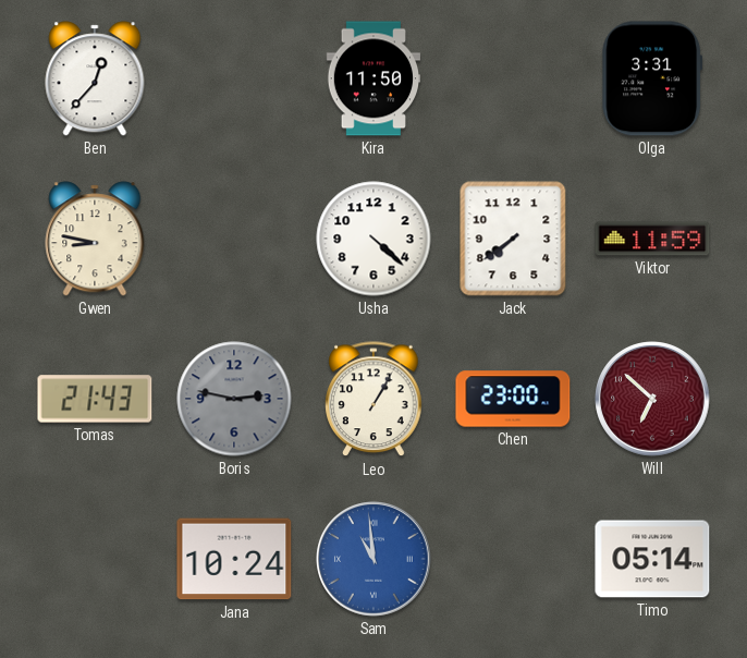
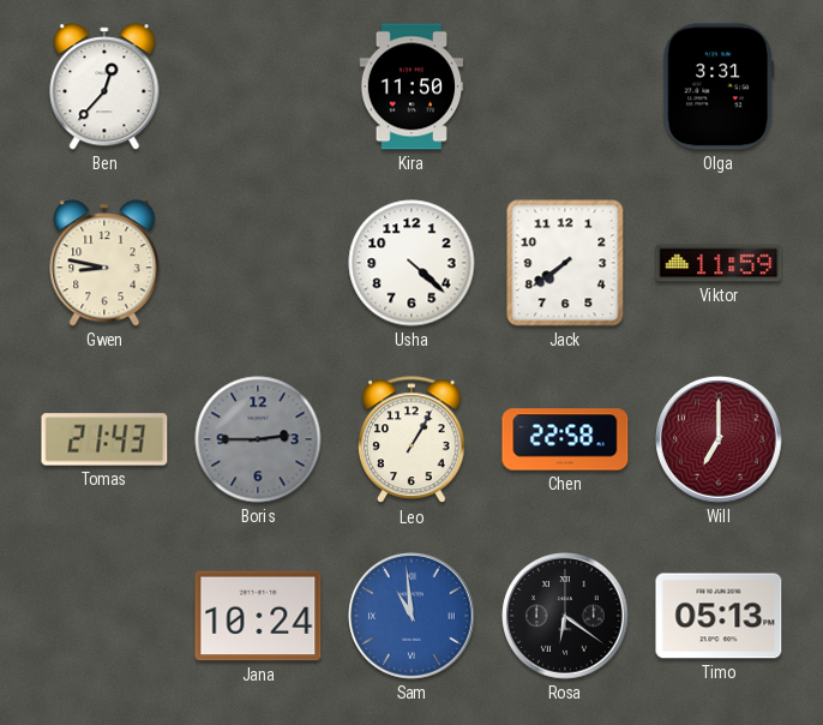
Boris: 2:47 -> 2:45 (258, 439)
Chen: 23:00 -> 22:58 (565, 439)
Will: 6:52 -> 7:00 (719, 439)
Rosa: none -> 6:21 (565, 616)
Timo: 05:14 -> 05:13 (719, 616)
